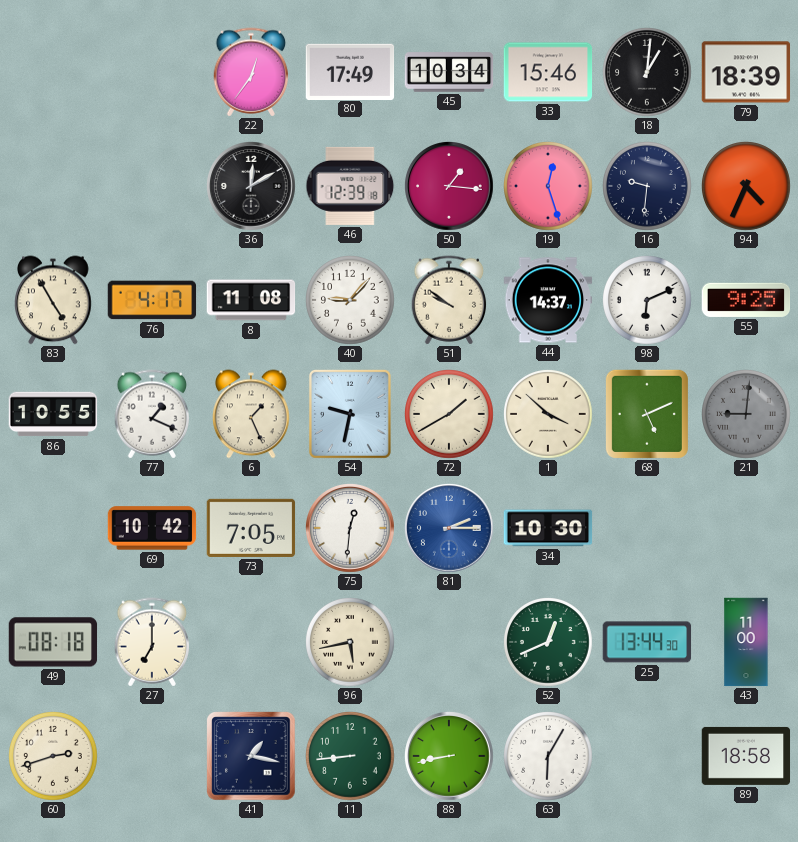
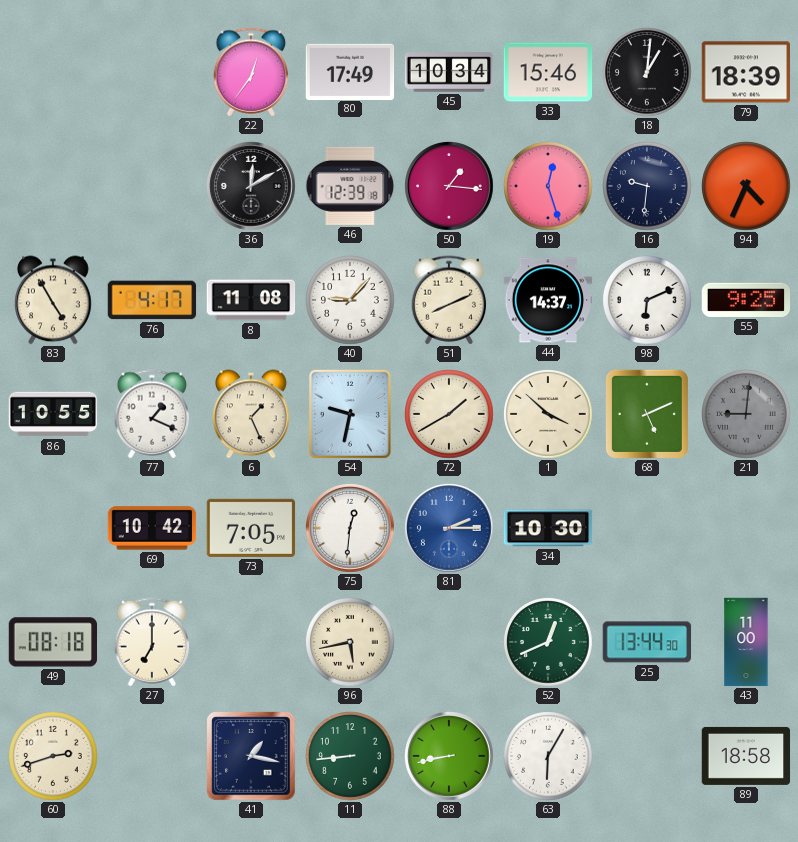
51: 9:51 -> 8:11 (449, 300)
